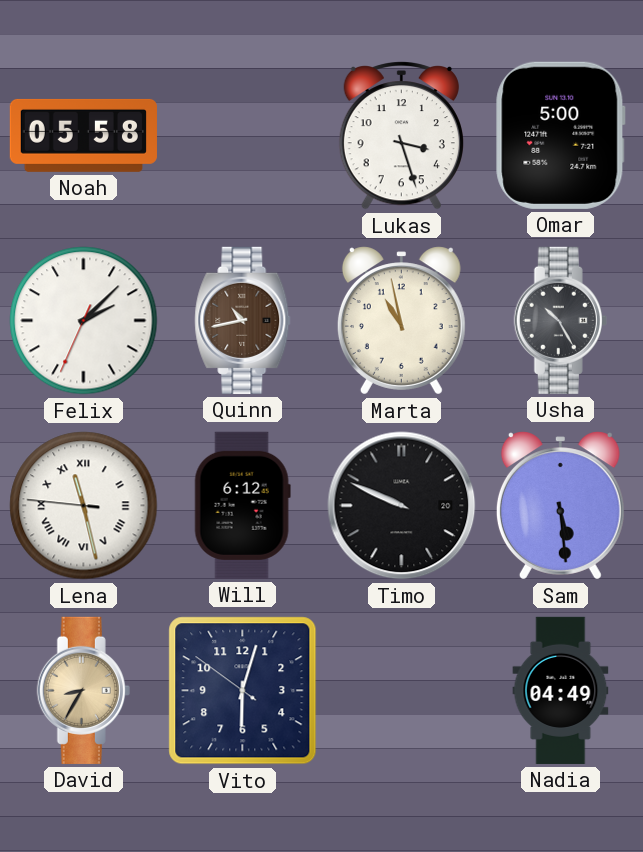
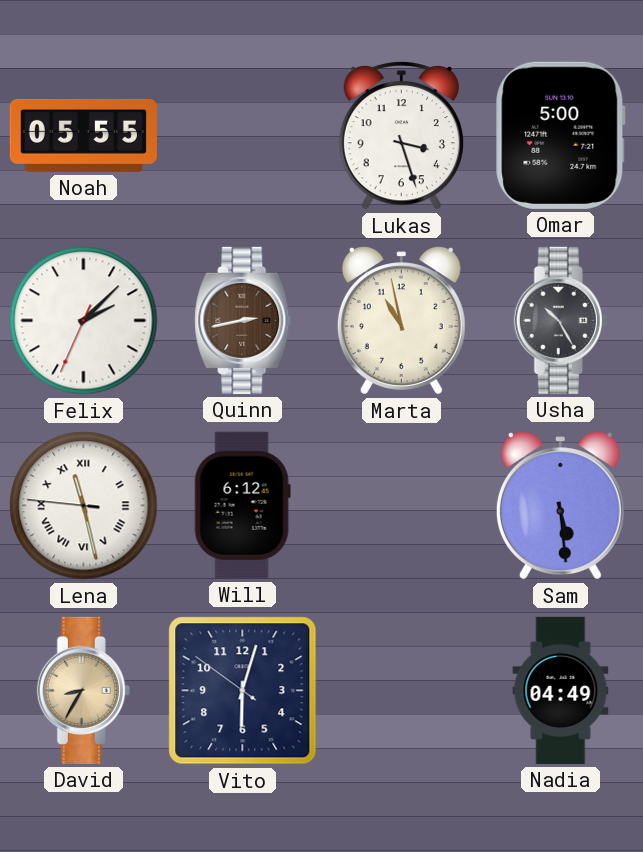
Noah: 05:58 -> 05:55 (83, 135)
Quinn: 10:43 -> 2:43 (243, 320)
Timo: 9:49 -> none (402, 506)
